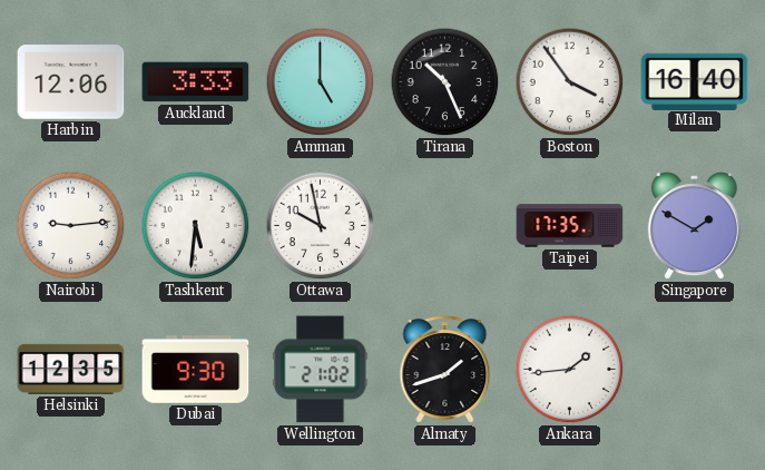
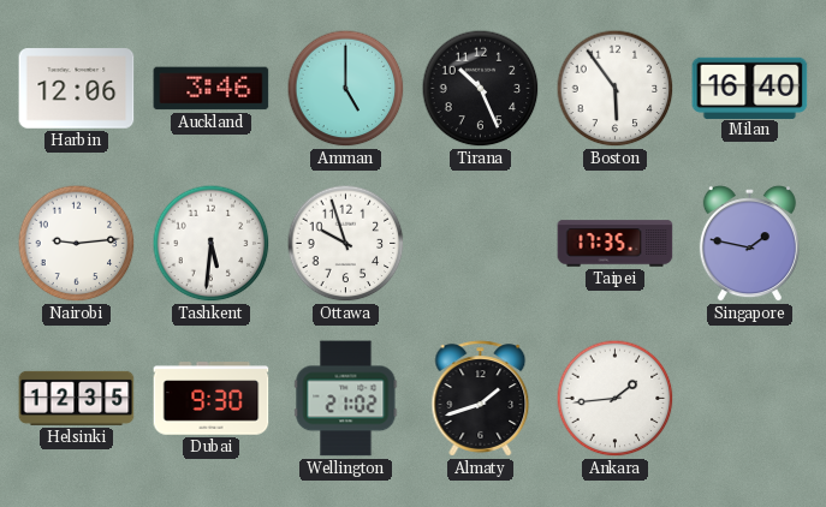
Auckland: 3:33 -> 3:46 (212, 89)
Boston: 3:54 -> 5:54 (616, 89)
Ottawa: 9:58 -> 9:57 (346, 244)
Singapore: 1:50 -> 1:47 (749, 244)
